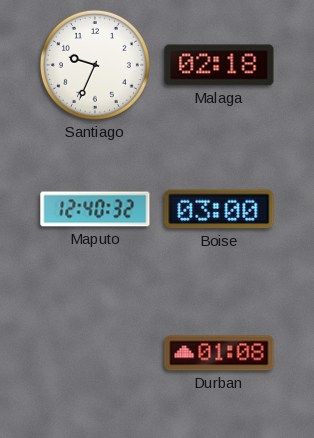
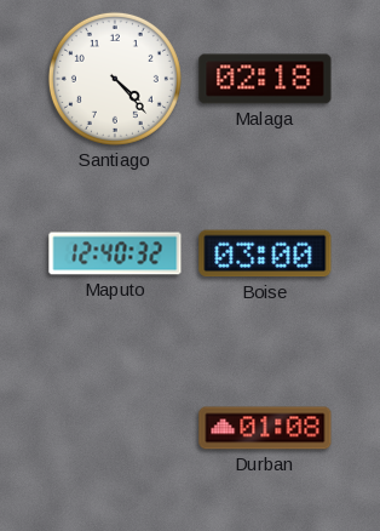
Santiago: 9:34 -> 4:23 (115, 79)
